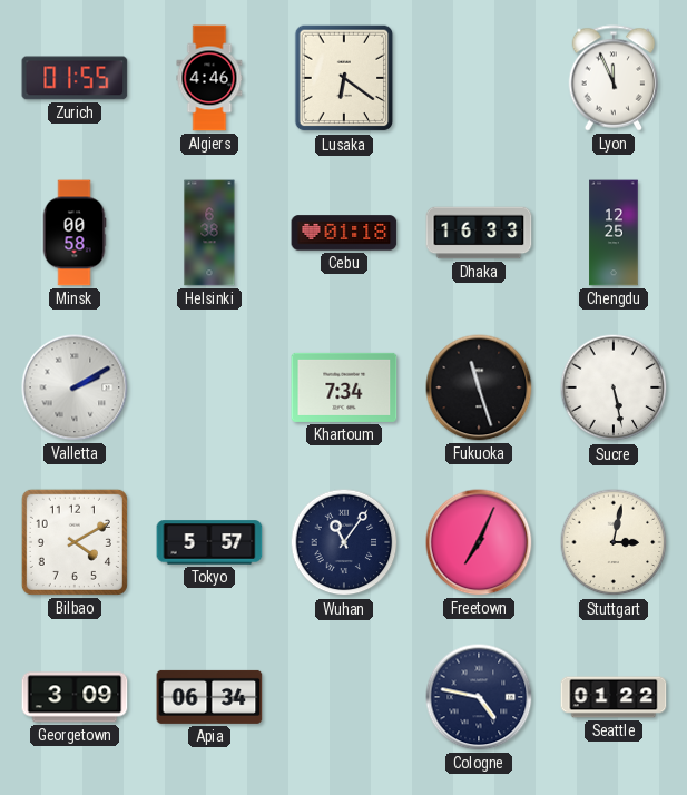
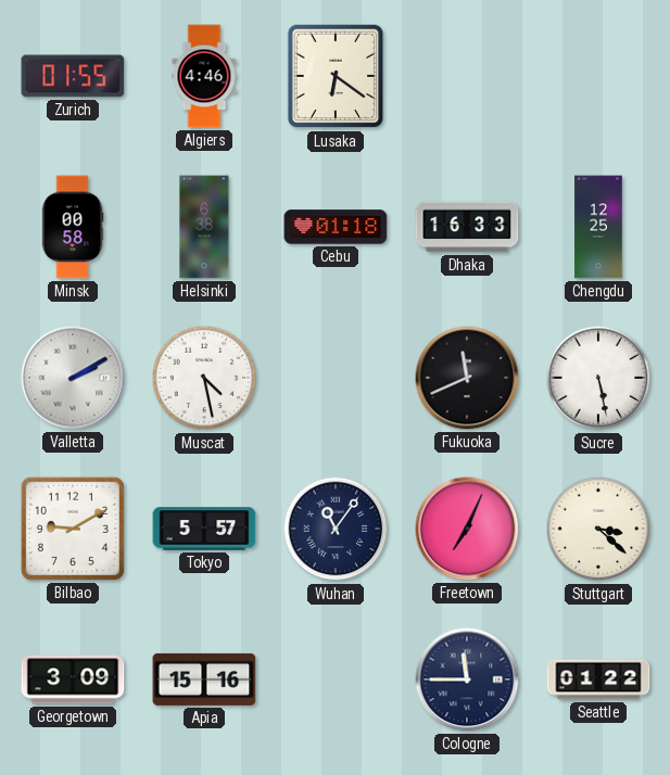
Lyon: 11:56 -> none (614, 78)
Muscat: none -> 4:28 (204, 378)
Khartoum: 7:34 -> none (344, 387)
Fukuoka: 11:27 -> 11:41 (467, 378)
Bilbao: 4:10 -> 9:10 (73, 529)
Stuttgart: 3:02 -> 3:22 (598, 529)
Apia: 06:34 -> 15:16 (204, 679)
Cologne: 4:47 -> 11:45 (467, 679)
